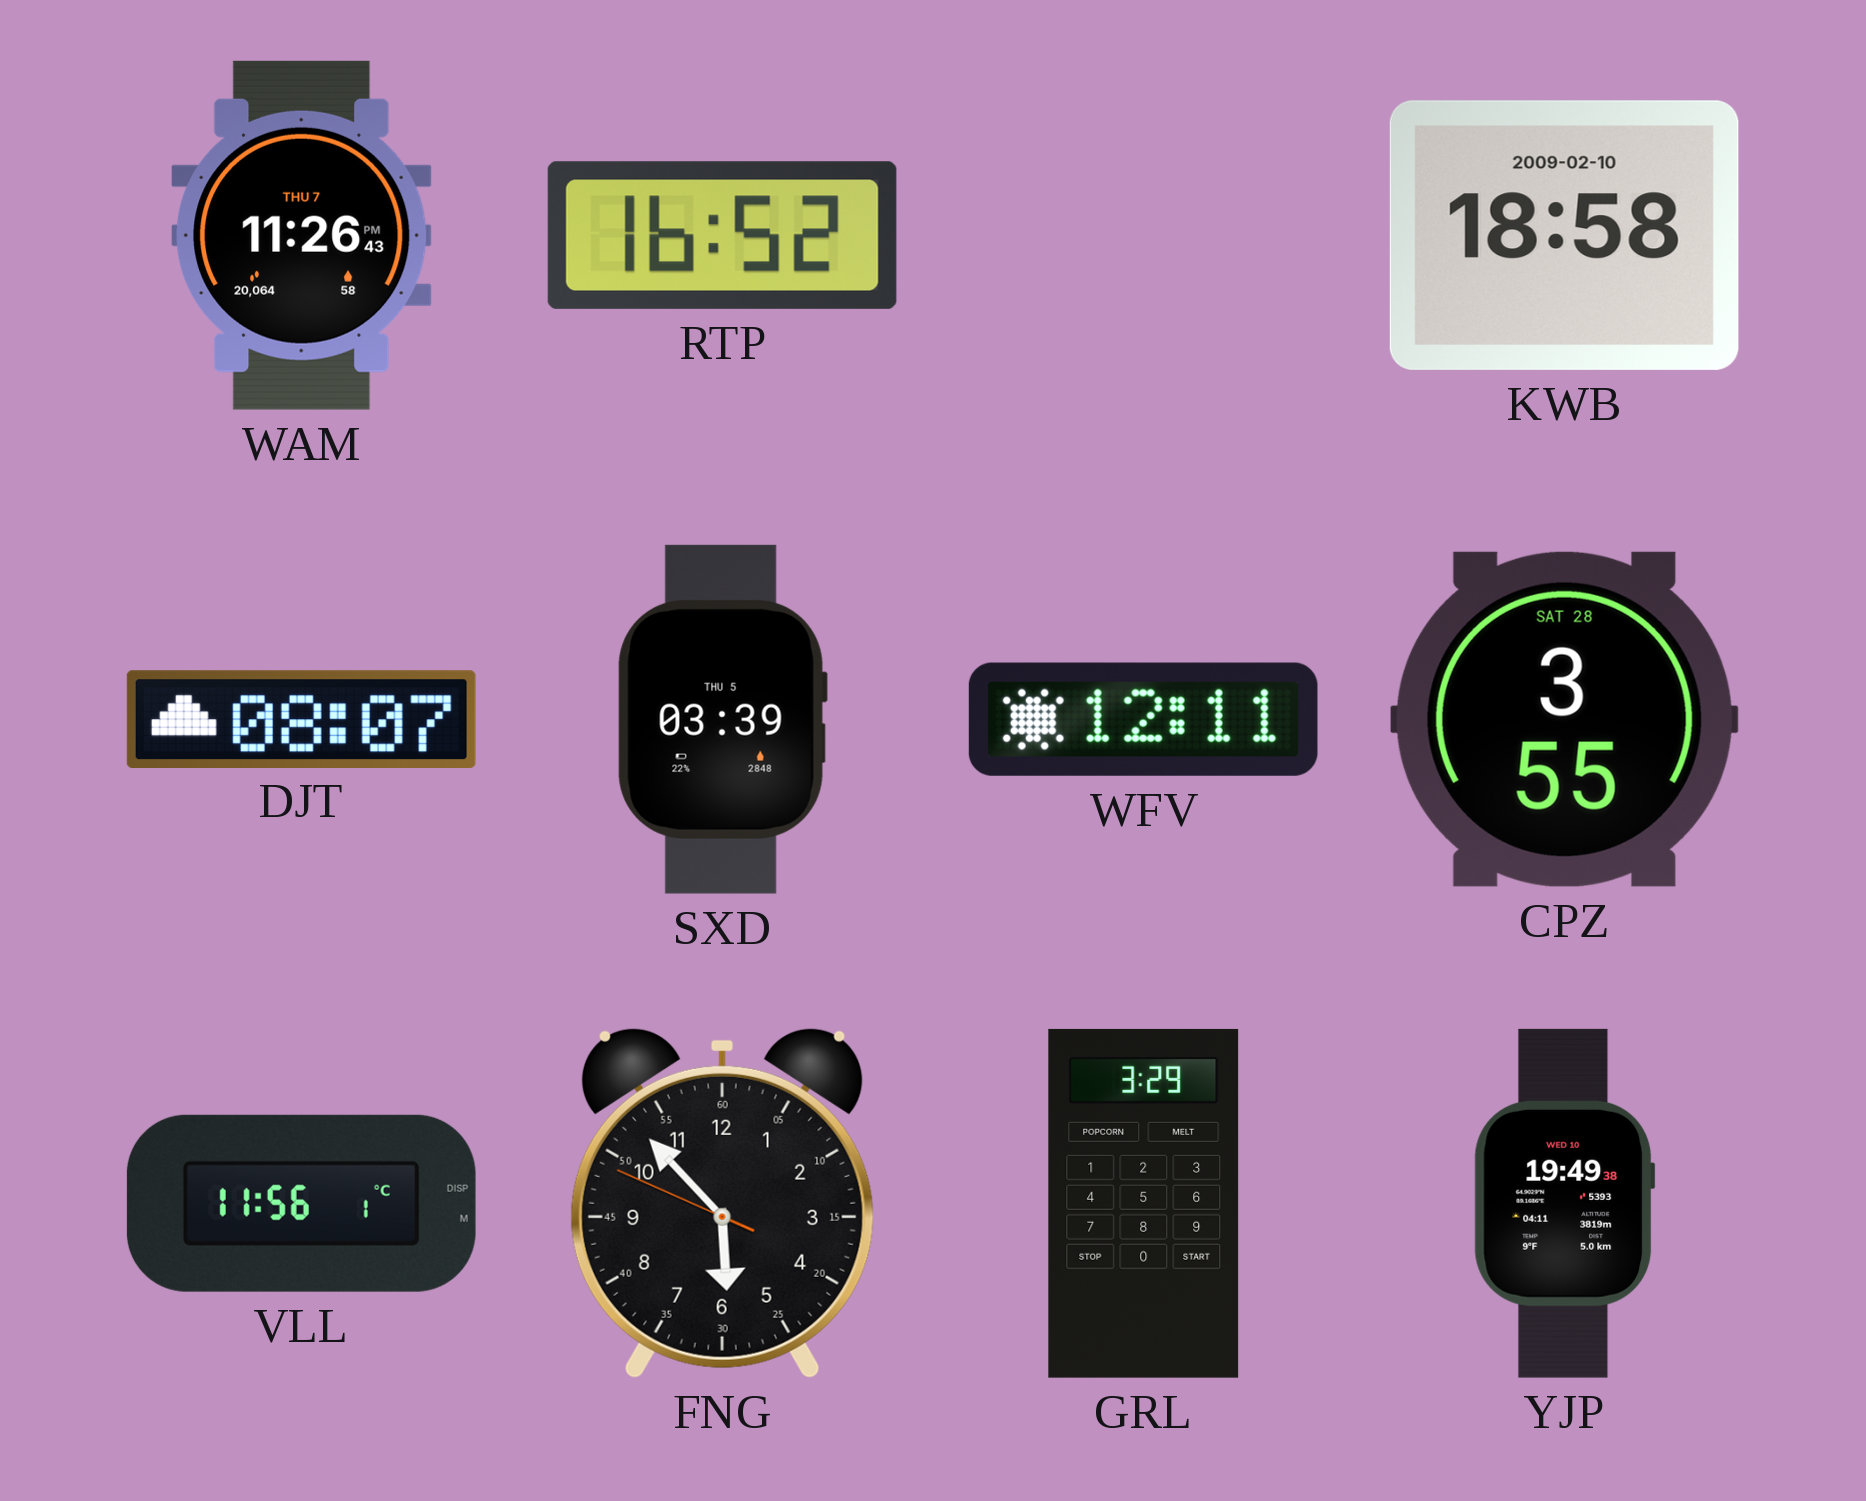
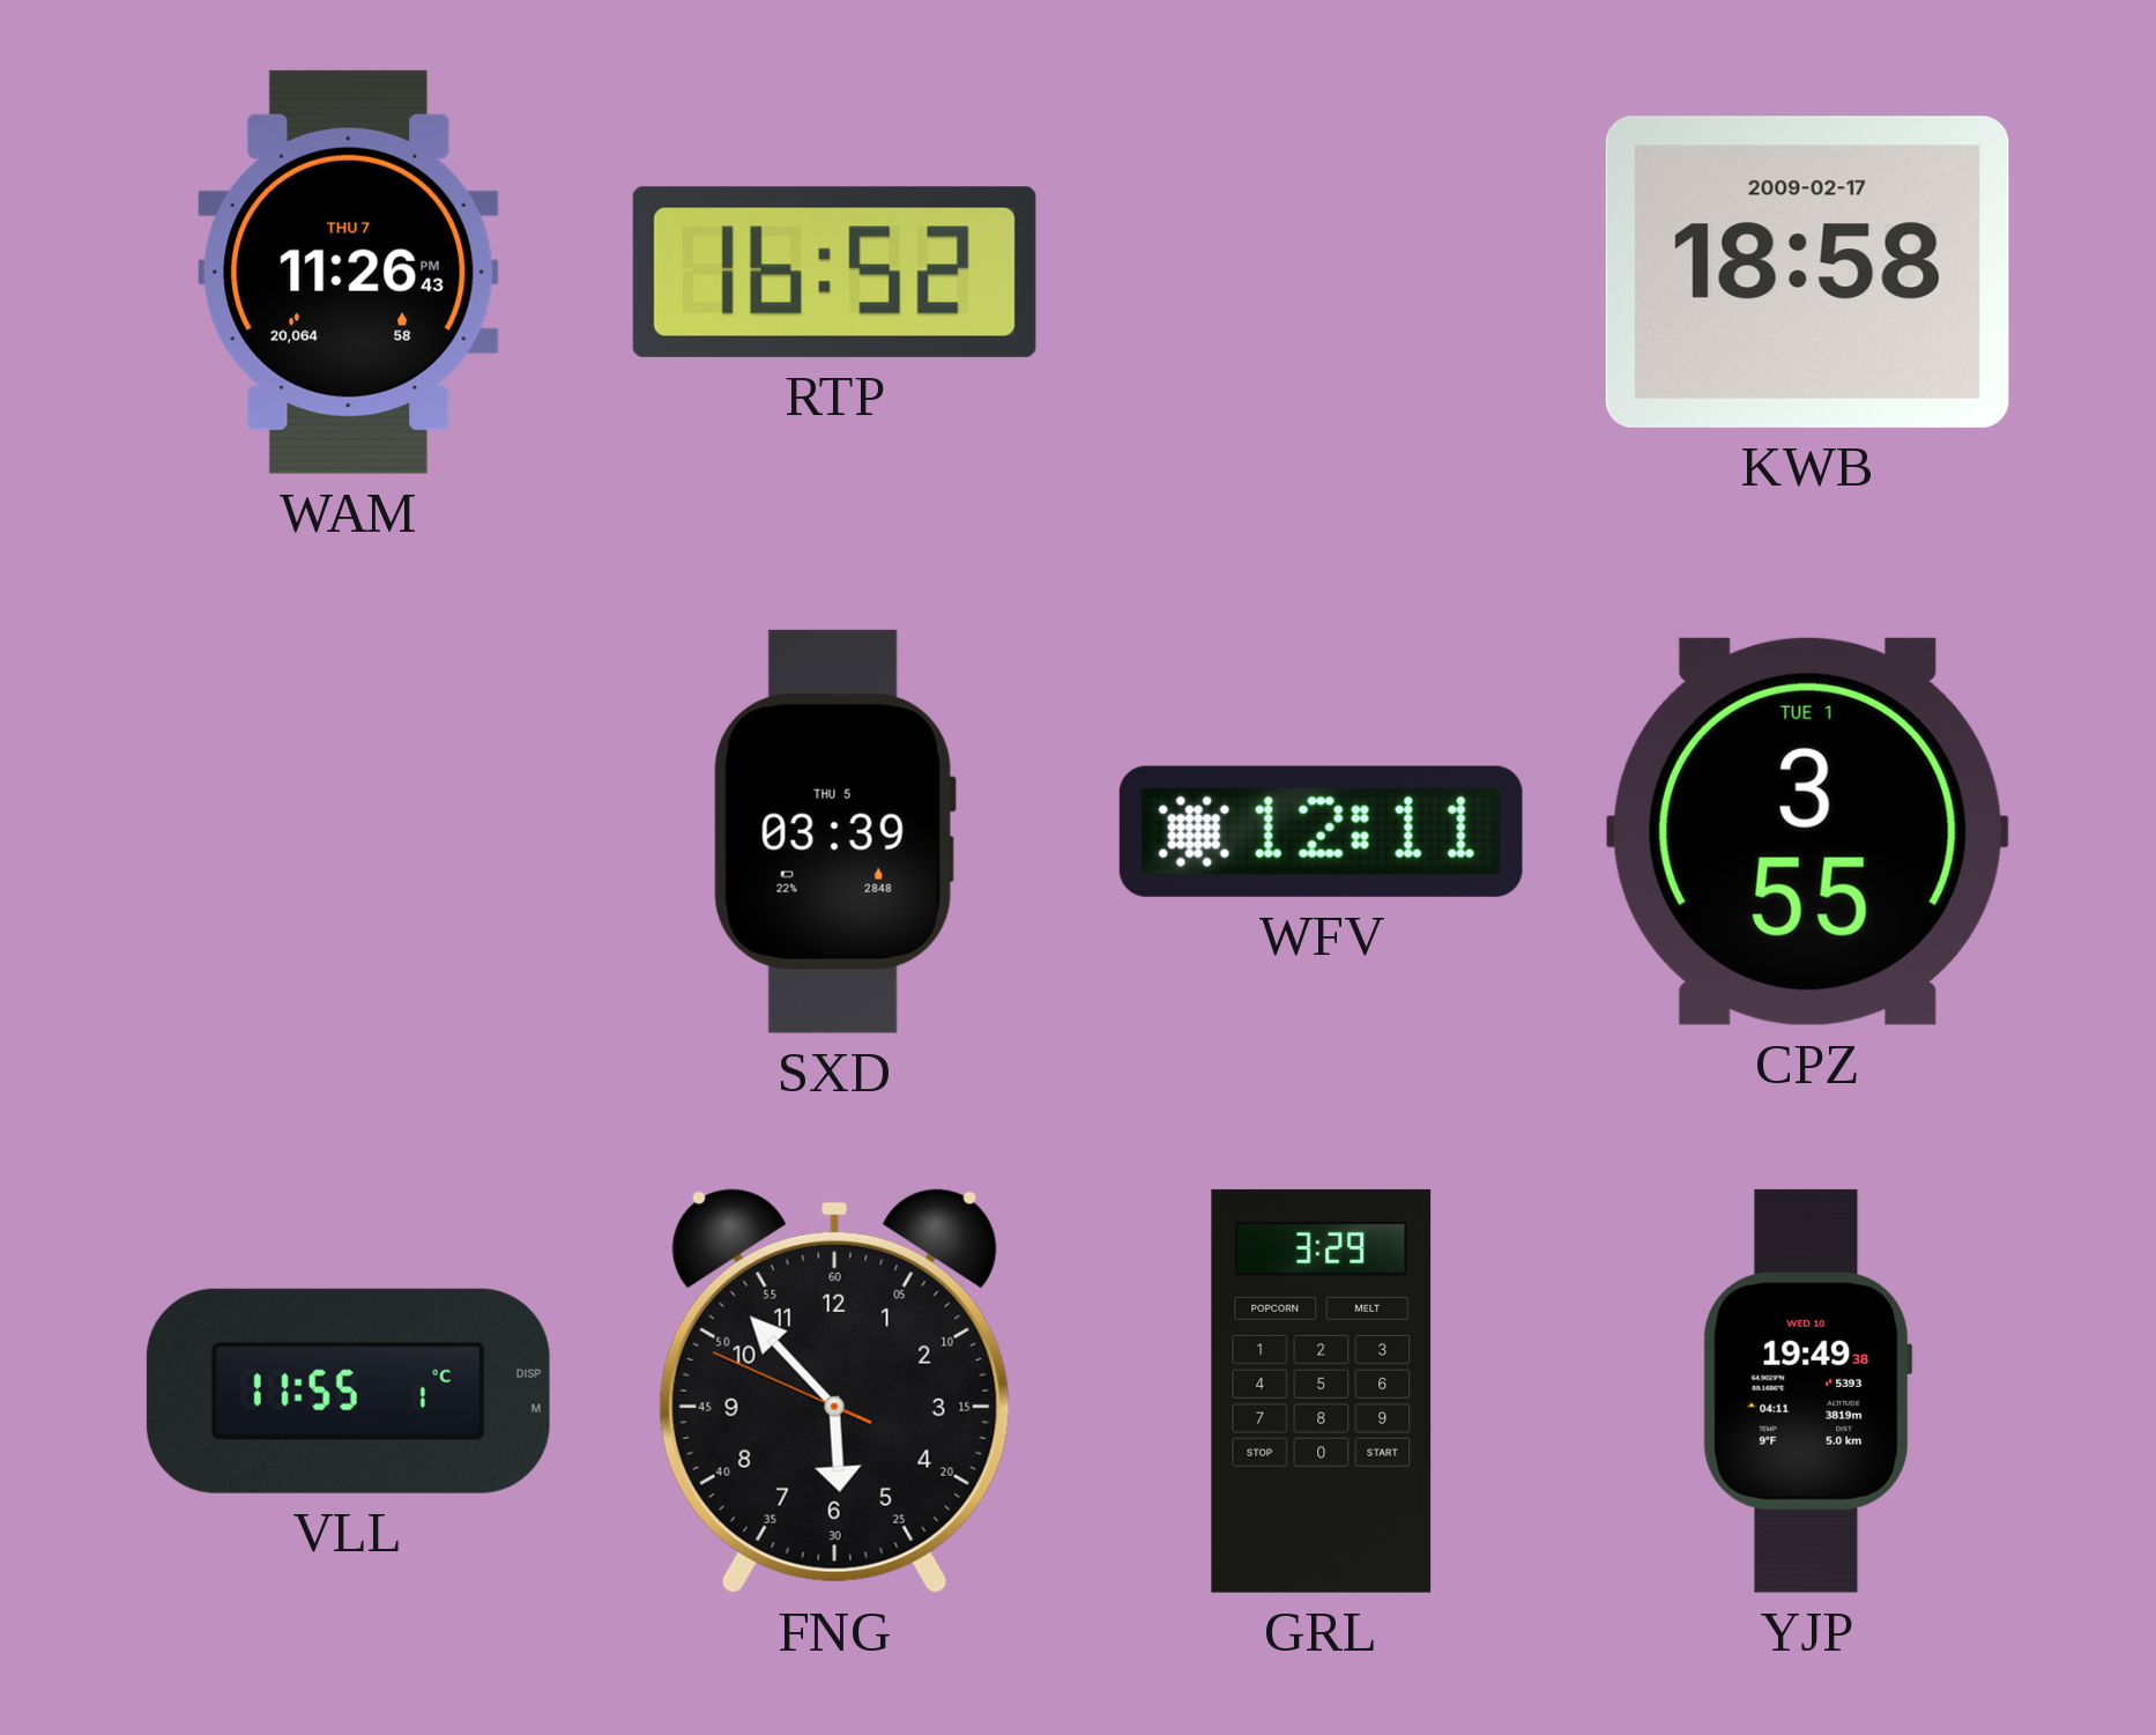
KWB date: 2009-02-10 -> 2009-02-17 (1807, 272)
DJT: 08:07 -> none (301, 719)
CPZ date: SAT 28 -> TUE 1 (1807, 831)
VLL: 11:56 -> 11:55 (348, 1391)
